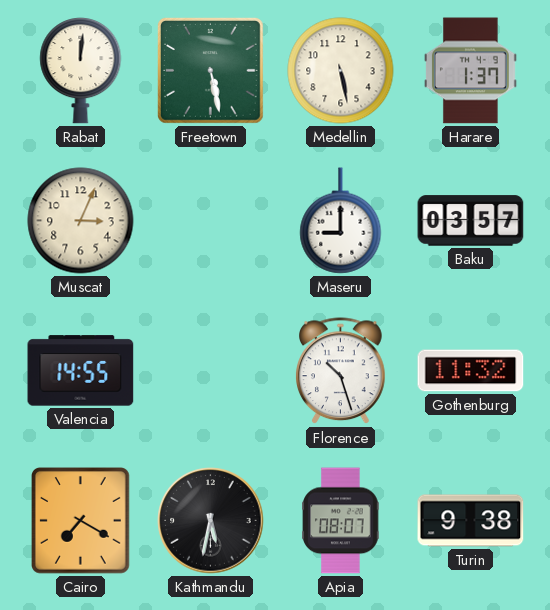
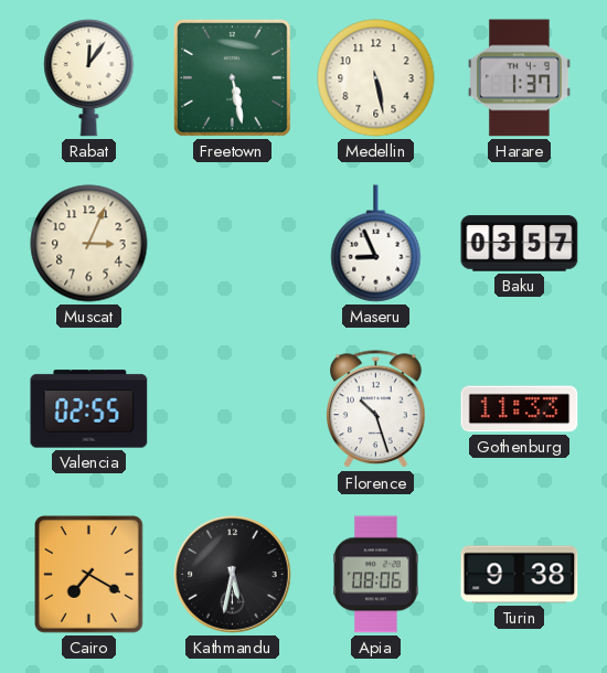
Rabat: 12:01 -> 12:06 (89, 78)
Maseru: 9:00 -> 8:56 (376, 244)
Valencia: 14:55 -> 02:55 (89, 409)
Gothenburg: 11:32 -> 11:33 (520, 409)
Apia: 08:07 -> 08:06 (376, 575)
